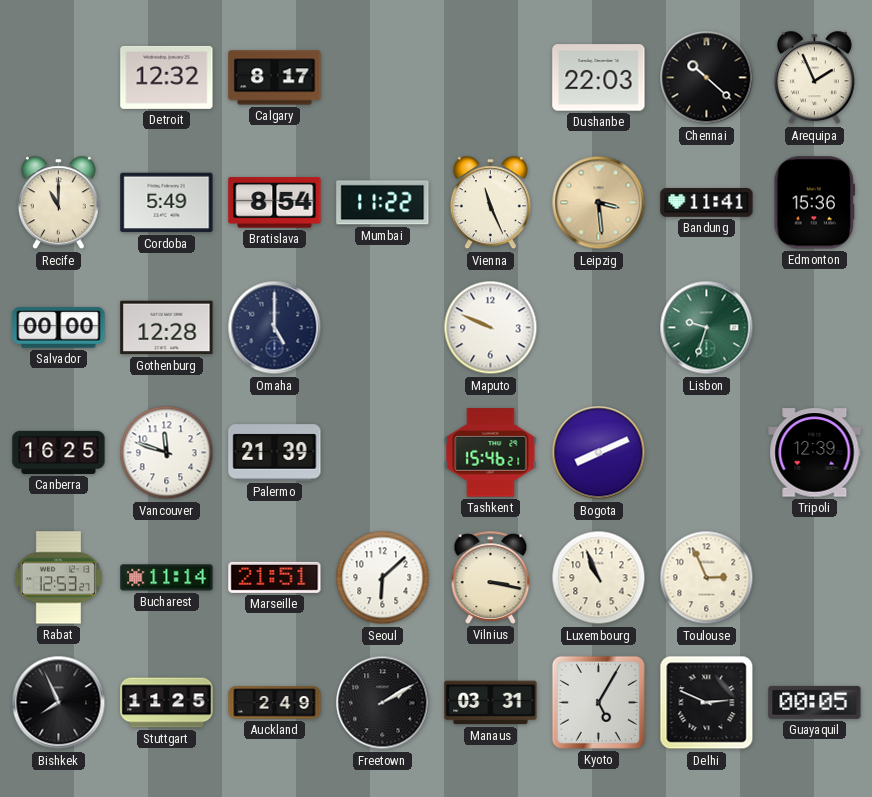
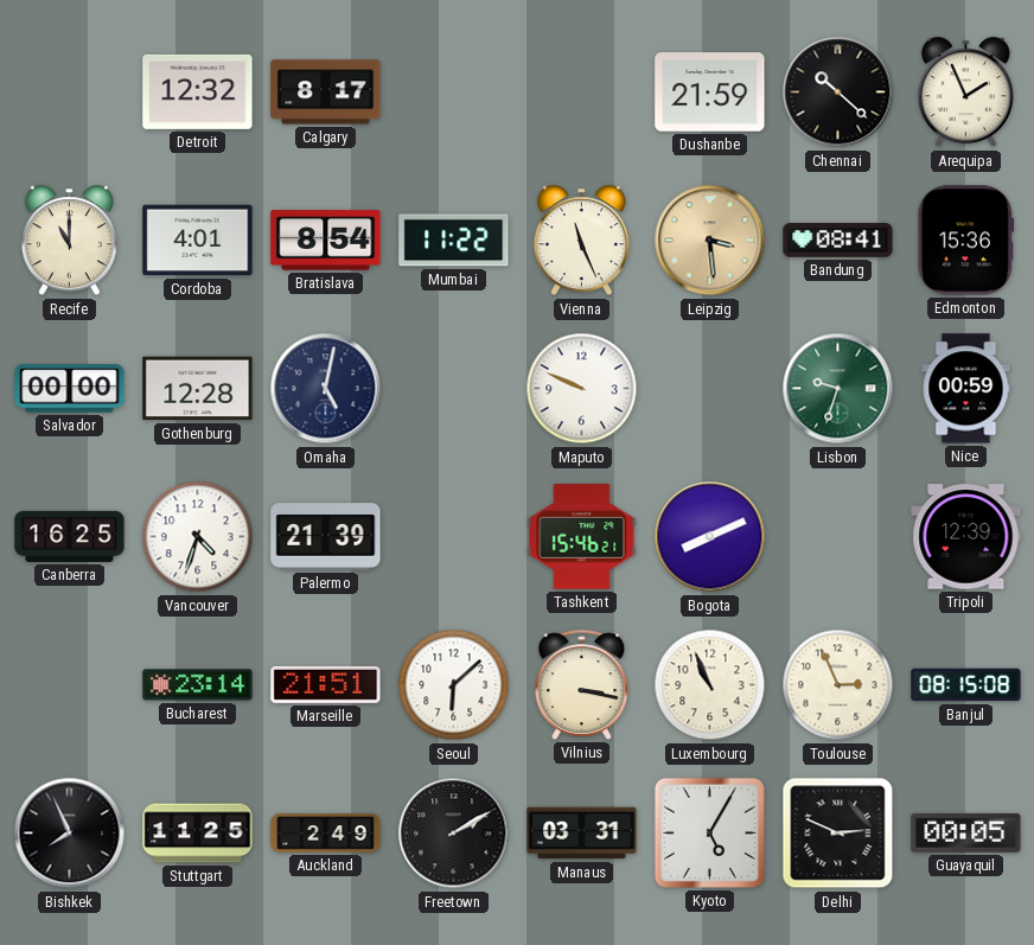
Dushanbe: 22:03 -> 21:59 (710, 92)
Cordoba: 5:49 -> 4:01 (198, 241)
Bandung: 11:41 -> 08:41 (838, 241)
Omaha: 5:00 -> 5:02 (326, 389)
Nice: none -> 00:59 (966, 389)
Vancouver: 11:48 -> 4:33 (198, 537)
Rabat: 12:53 -> none (58, 578)
Bucharest: 11:14 -> 23:14 (198, 685)
Banjul: none -> 08:15 (966, 685)
